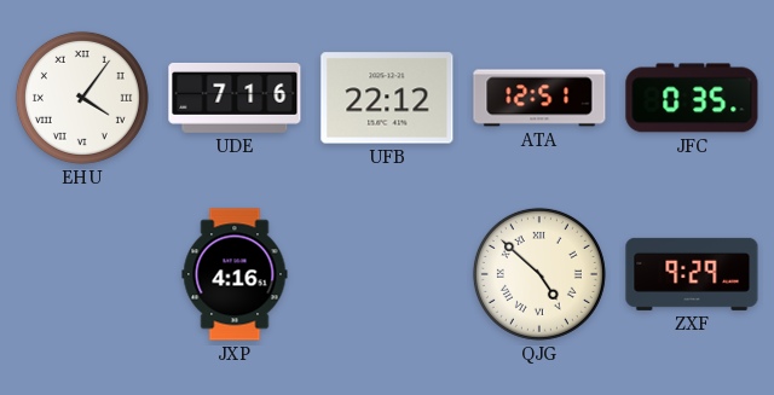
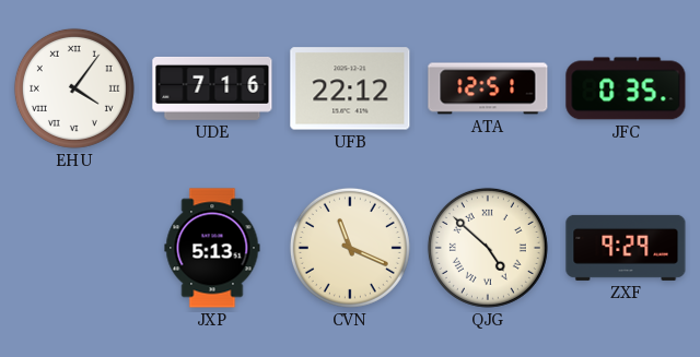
JXP: 4:16 -> 5:13 (212, 248)
CVN: none -> 11:19 (350, 248)
